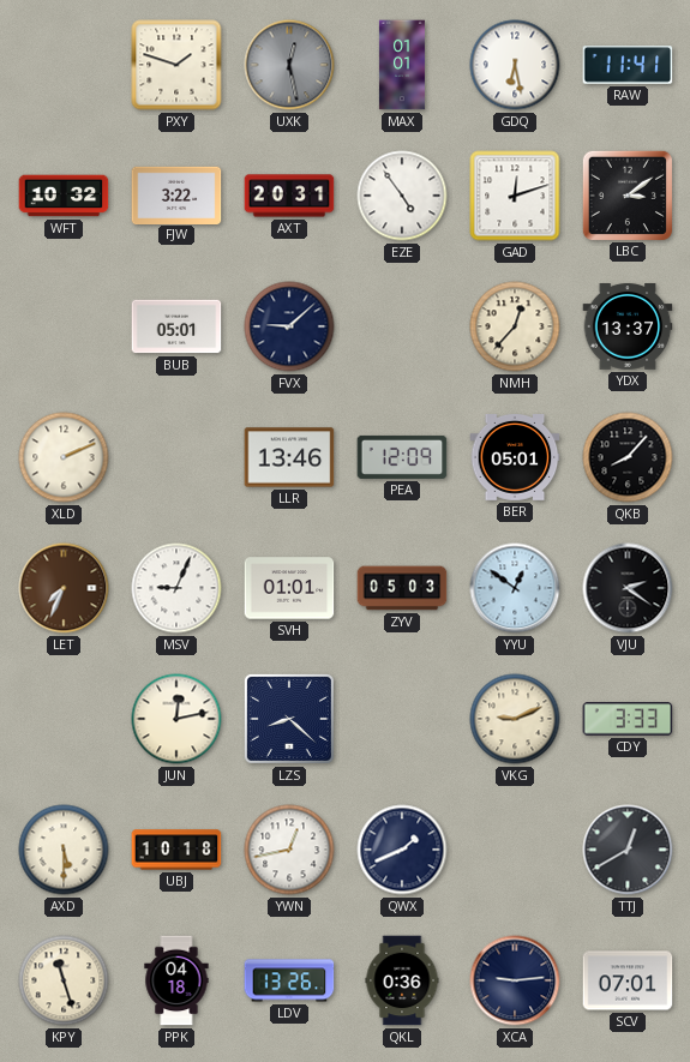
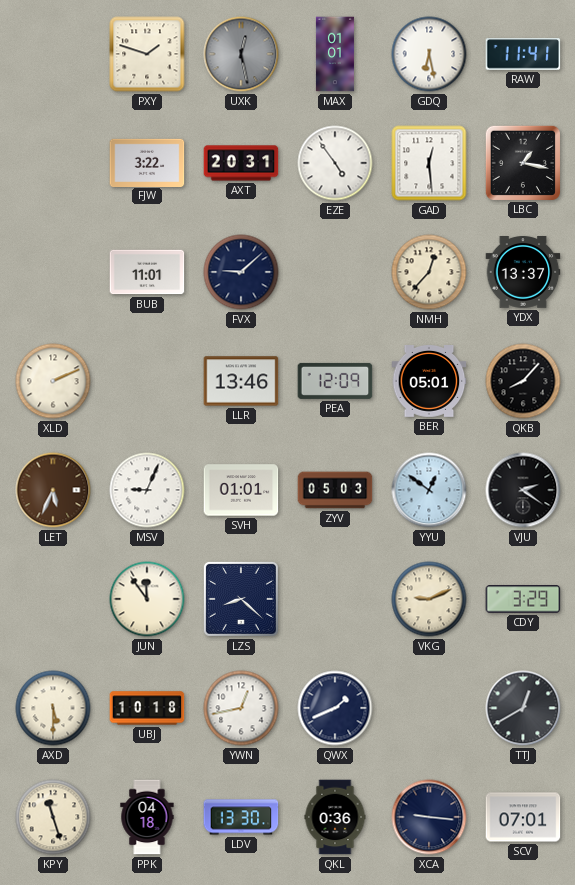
WFT: 10:32 -> none (64, 196)
GAD: 12:12 -> 12:29 (429, 163)
LBC: 3:09 -> 1:17 (522, 162)
BUB: 05:01 -> 11:01 (147, 272)
LET: 7:34 -> 5:34 (53, 490)
JUN: 12:13 -> 11:54 (147, 599)
CDY: 3:33 -> 3:29 (523, 599)
LDV: 13:26 -> 13:30 (241, 817)
XCA: 9:14 -> 9:16 (429, 817)
